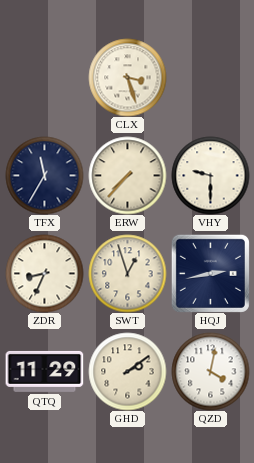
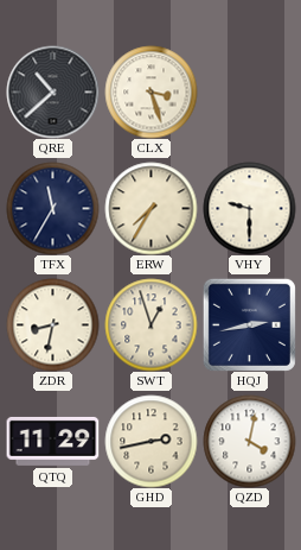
QRE: none -> 10:38 (52, 91)
ERW: 7:37 -> 7:35 (150, 208)
ZDR: 8:34 -> 8:32 (52, 324)
GHD: 2:09 -> 2:43 (150, 441)
